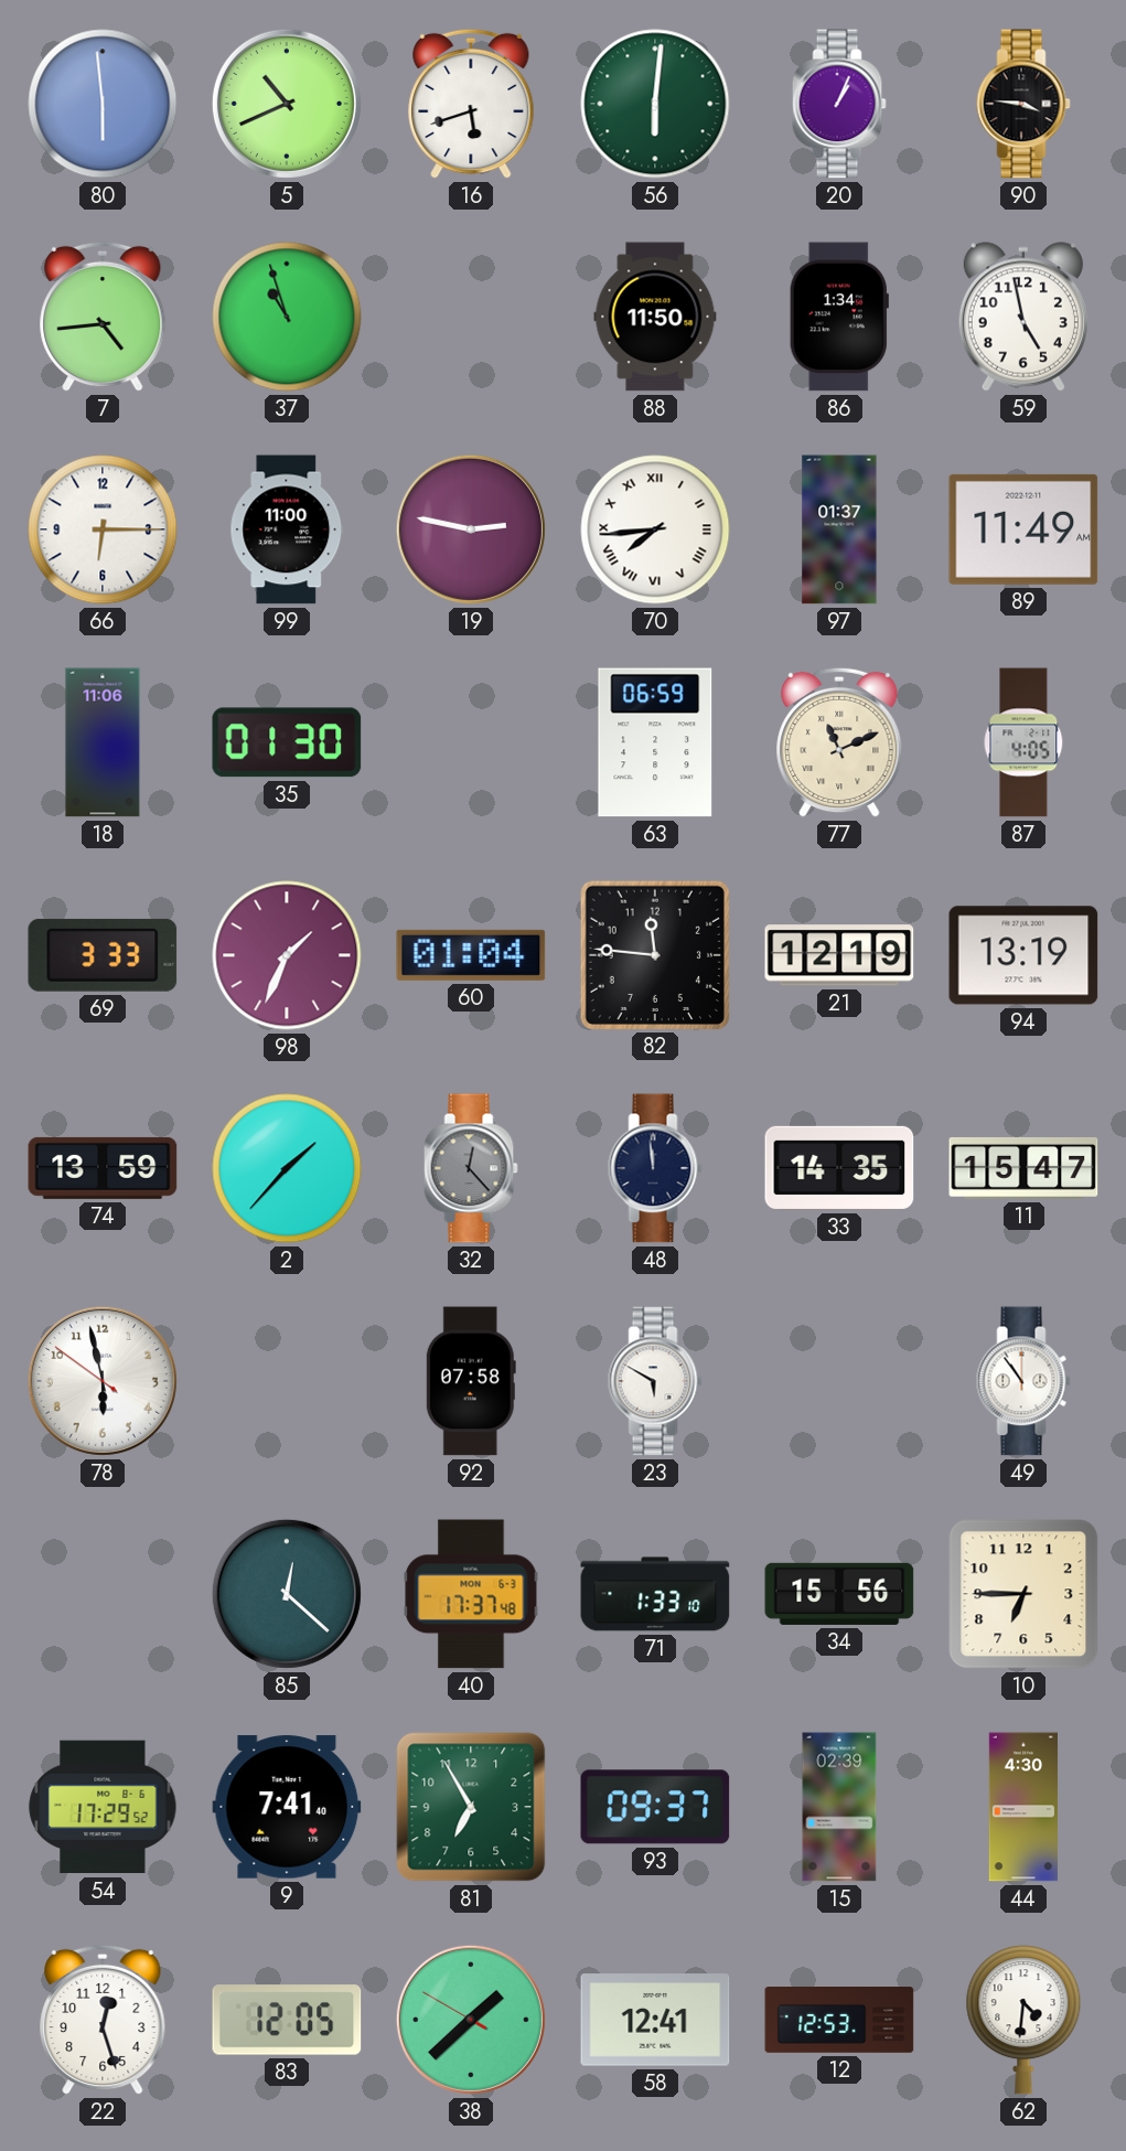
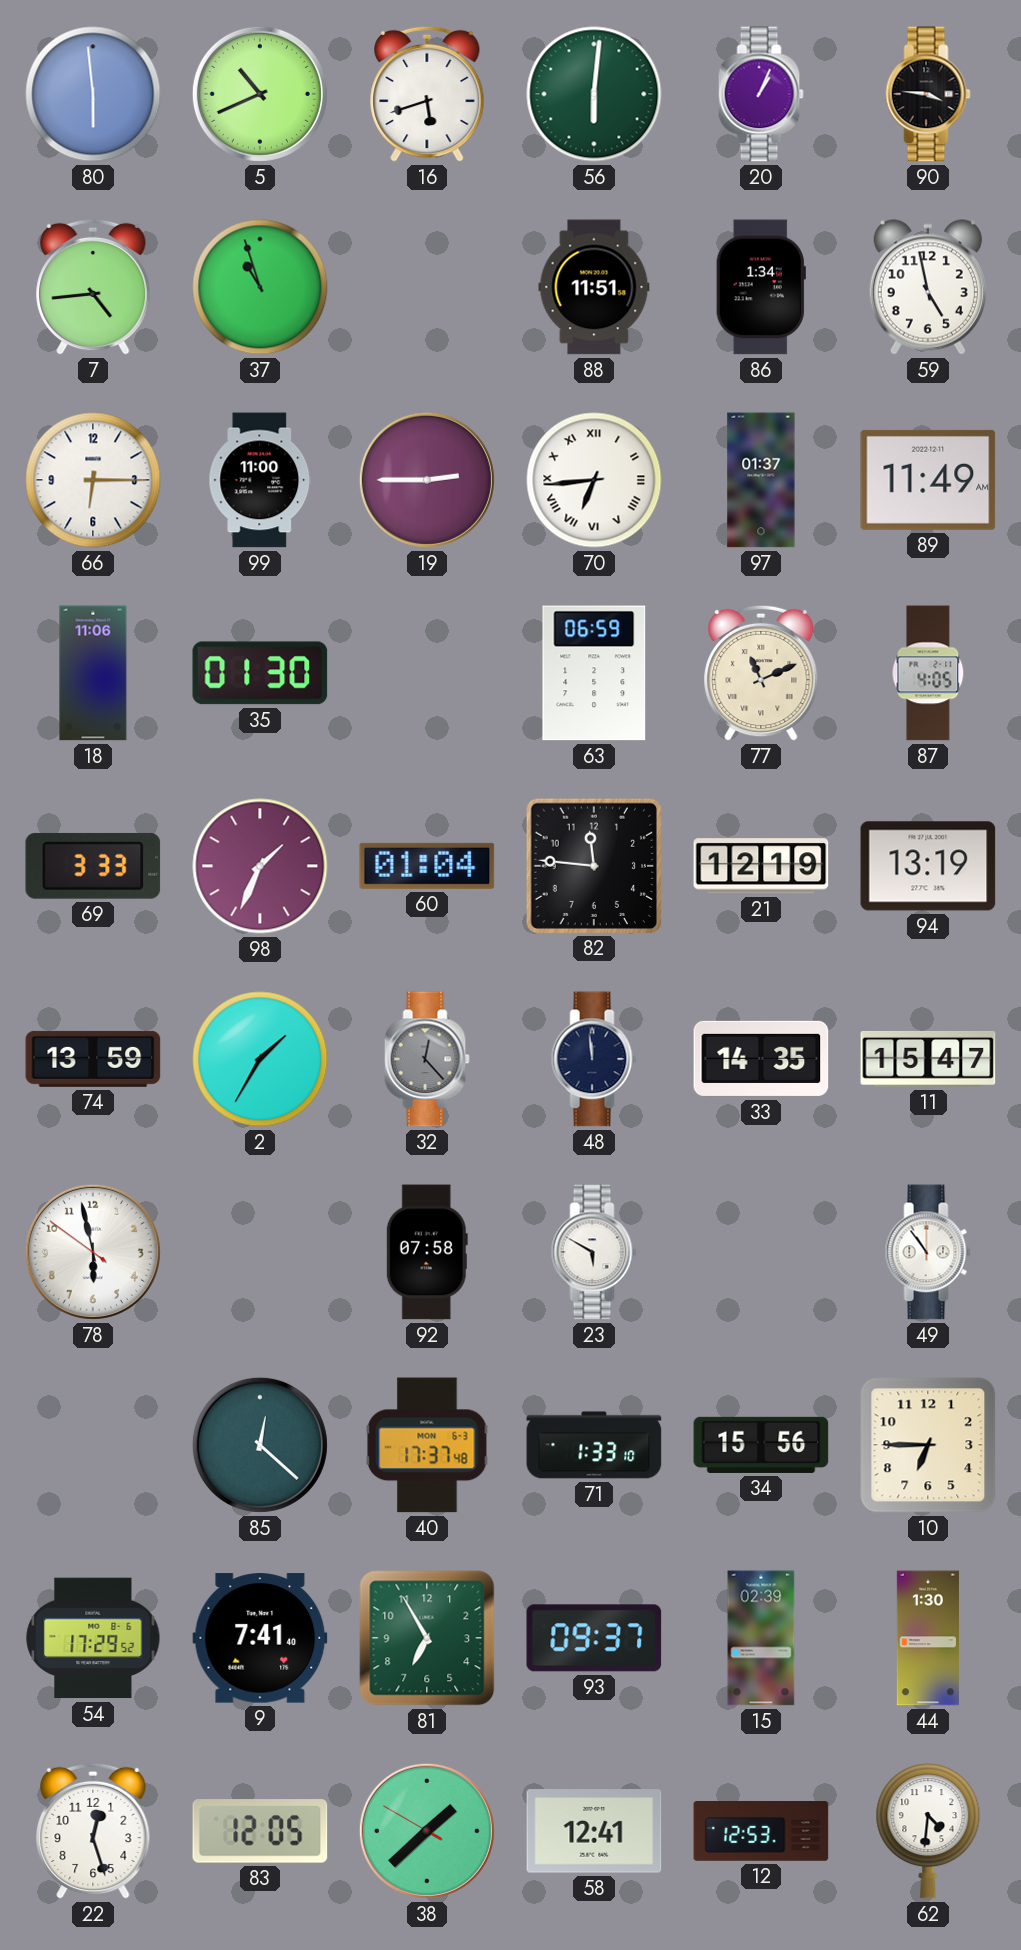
88: 11:50 -> 11:51 (594, 287)
19: 2:47 -> 2:45 (427, 480)
70: 7:44 -> 6:44 (594, 480)
2: 1:37 -> 1:35 (260, 1059)
44: 4:30 -> 1:30 (928, 1638)
